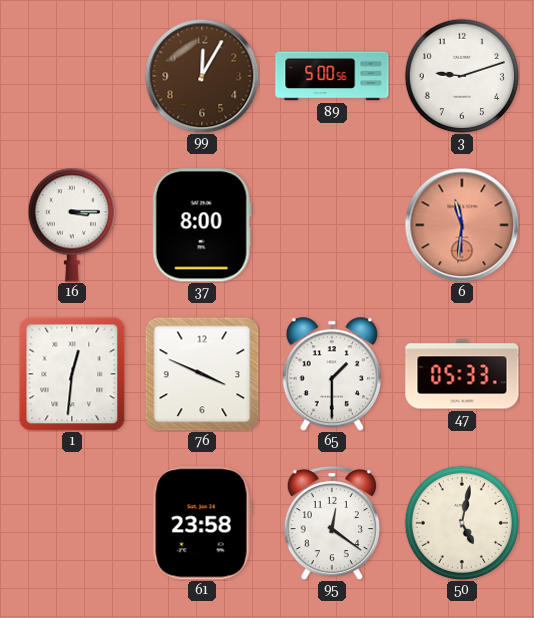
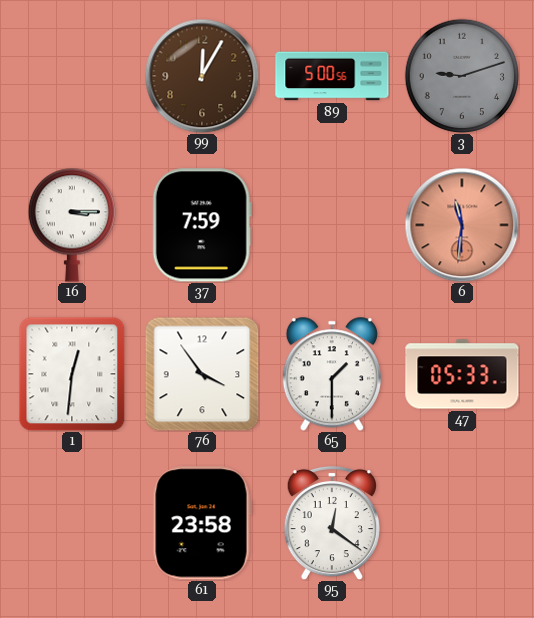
3 dial: white -> grey (462, 76)
37: 8:00 -> 7:59 (202, 225)
76: 3:49 -> 3:54 (202, 374)
50: 5:02 -> none (462, 523)
